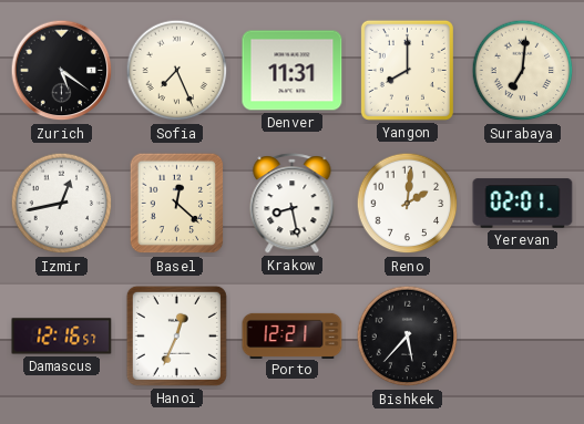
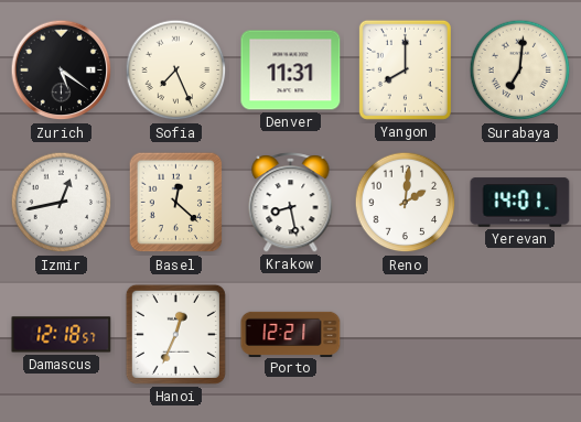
Yerevan: 02:01 -> 14:01 (520, 203)
Damascus: 12:16 -> 12:18 (62, 335)
Bishkek: 5:37 -> none (408, 337)
